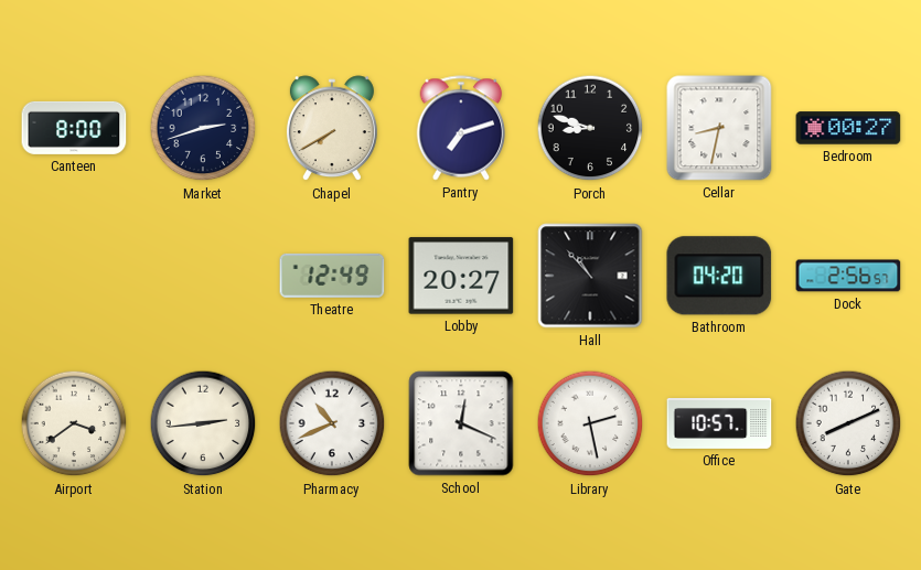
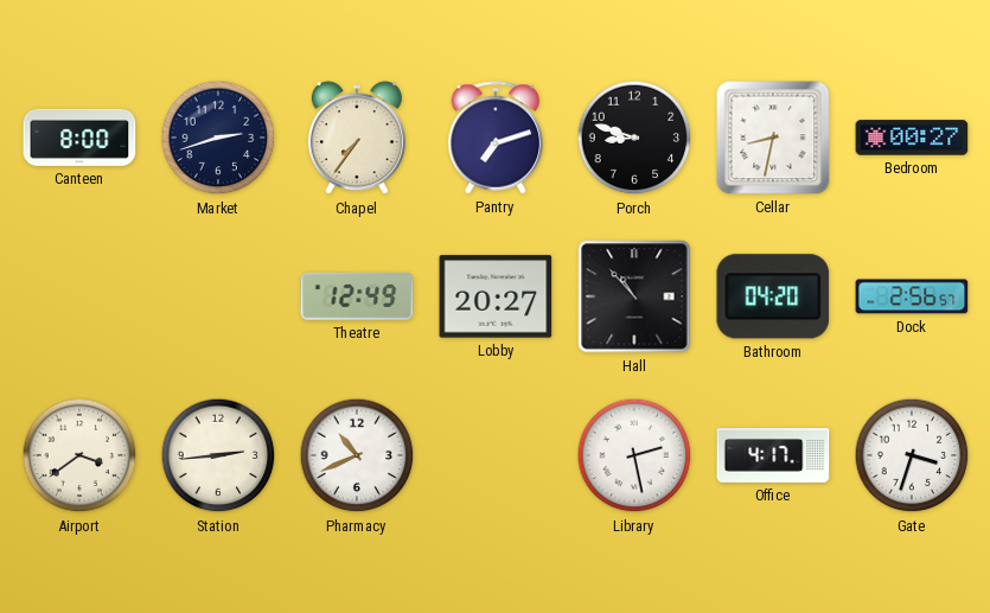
Chapel: 7:40 -> 7:36 (357, 139)
School: 12:19 -> none (461, 423)
Office: 10:57 -> 4:17 (773, 456)
Gate: 8:11 -> 3:33 (912, 455)
